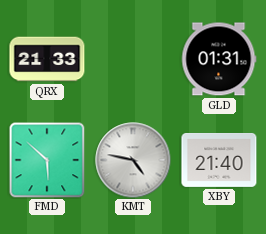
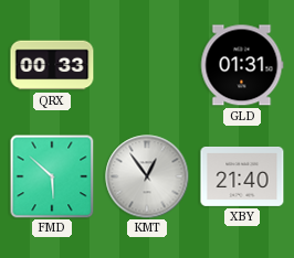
QRX: 21:33 -> 00:33 (52, 65)
KMT: 4:47 -> 12:54 (147, 176)
